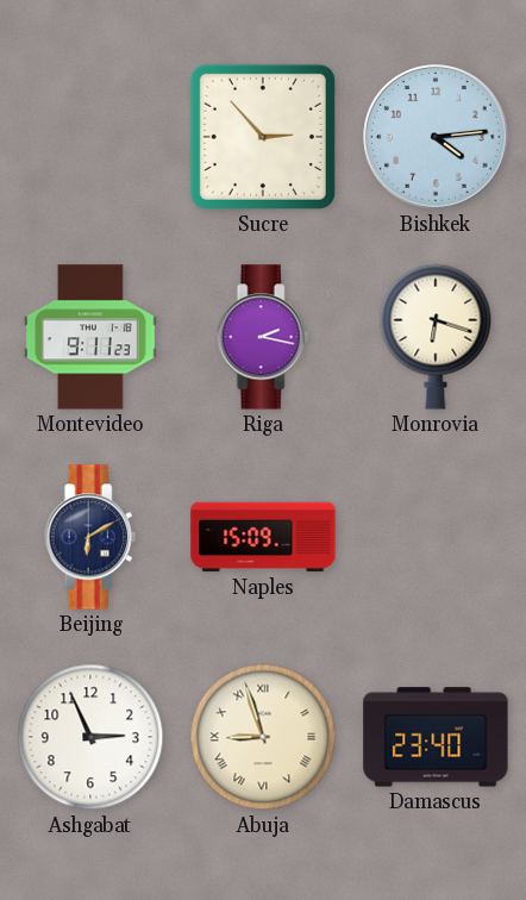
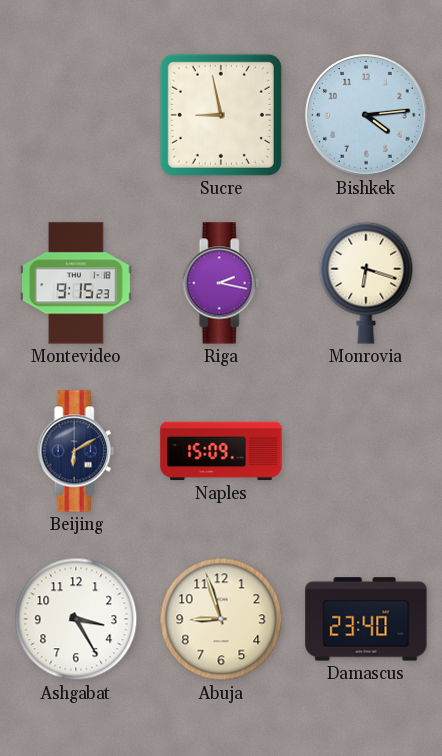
Sucre: 2:53 -> 8:58 (221, 115)
Montevideo: 9:11 -> 9:15 (76, 283)
Ashgabat: 2:56 -> 3:25 (76, 619)
Abuja numerals: Roman -> Arabic (221, 619)
